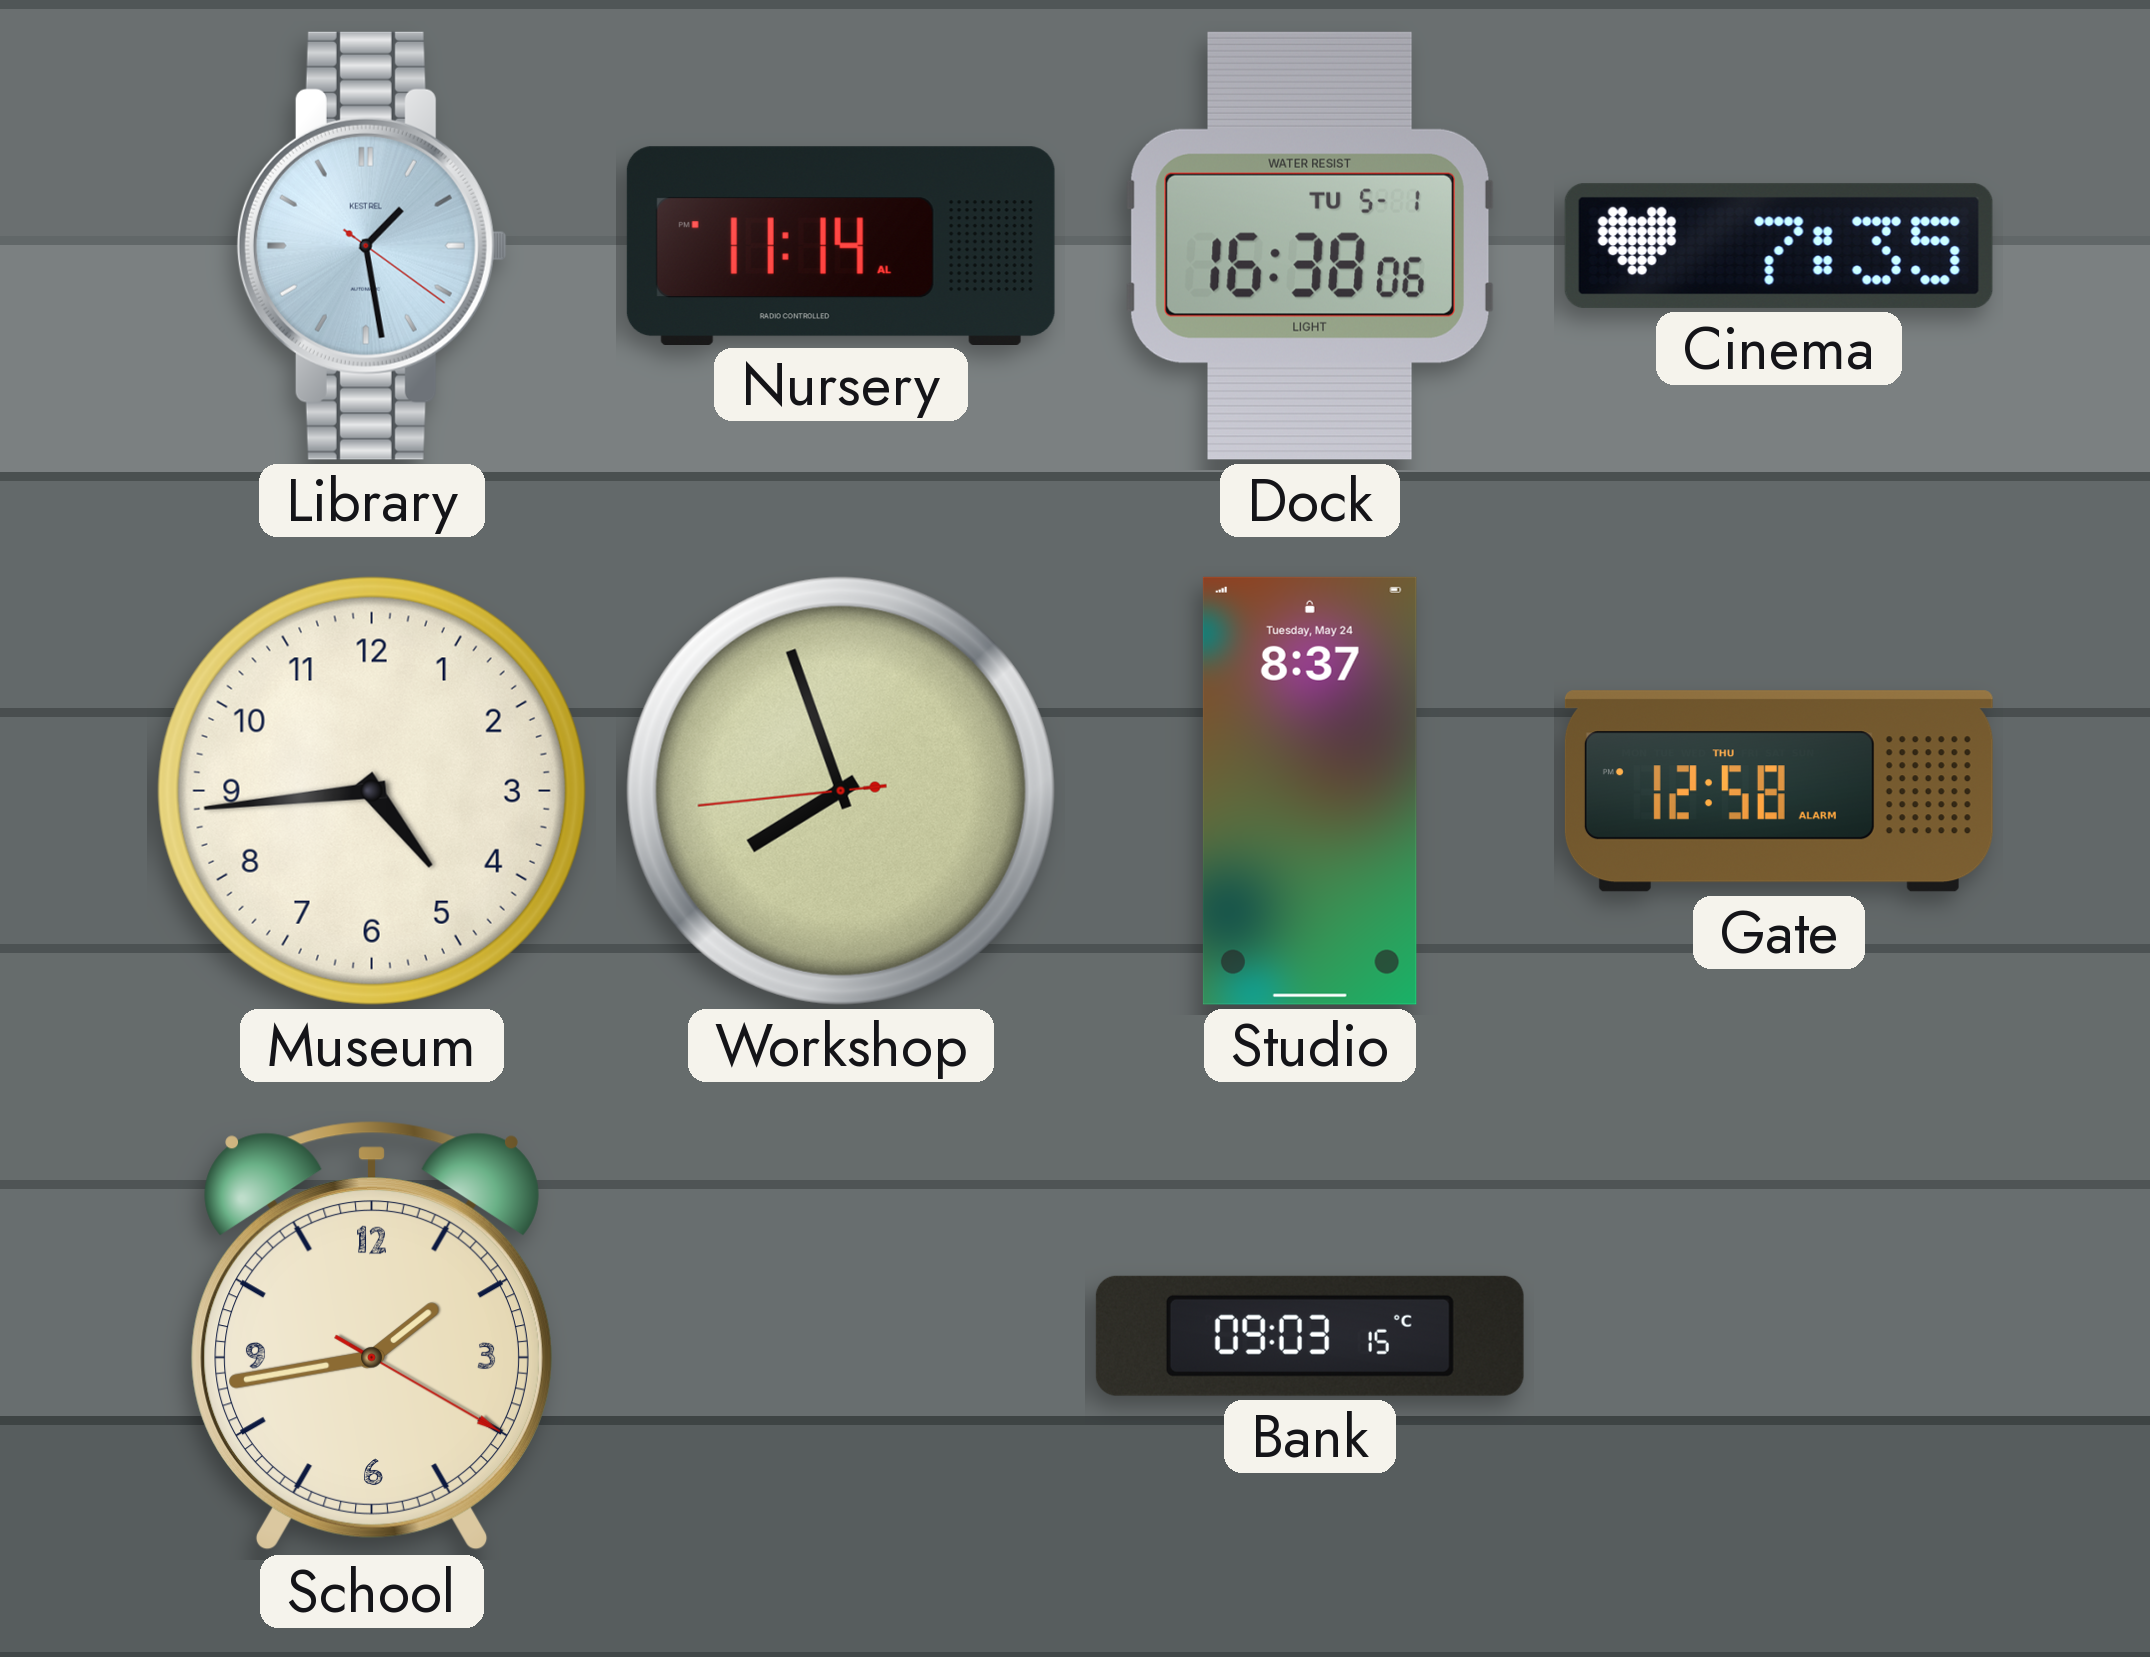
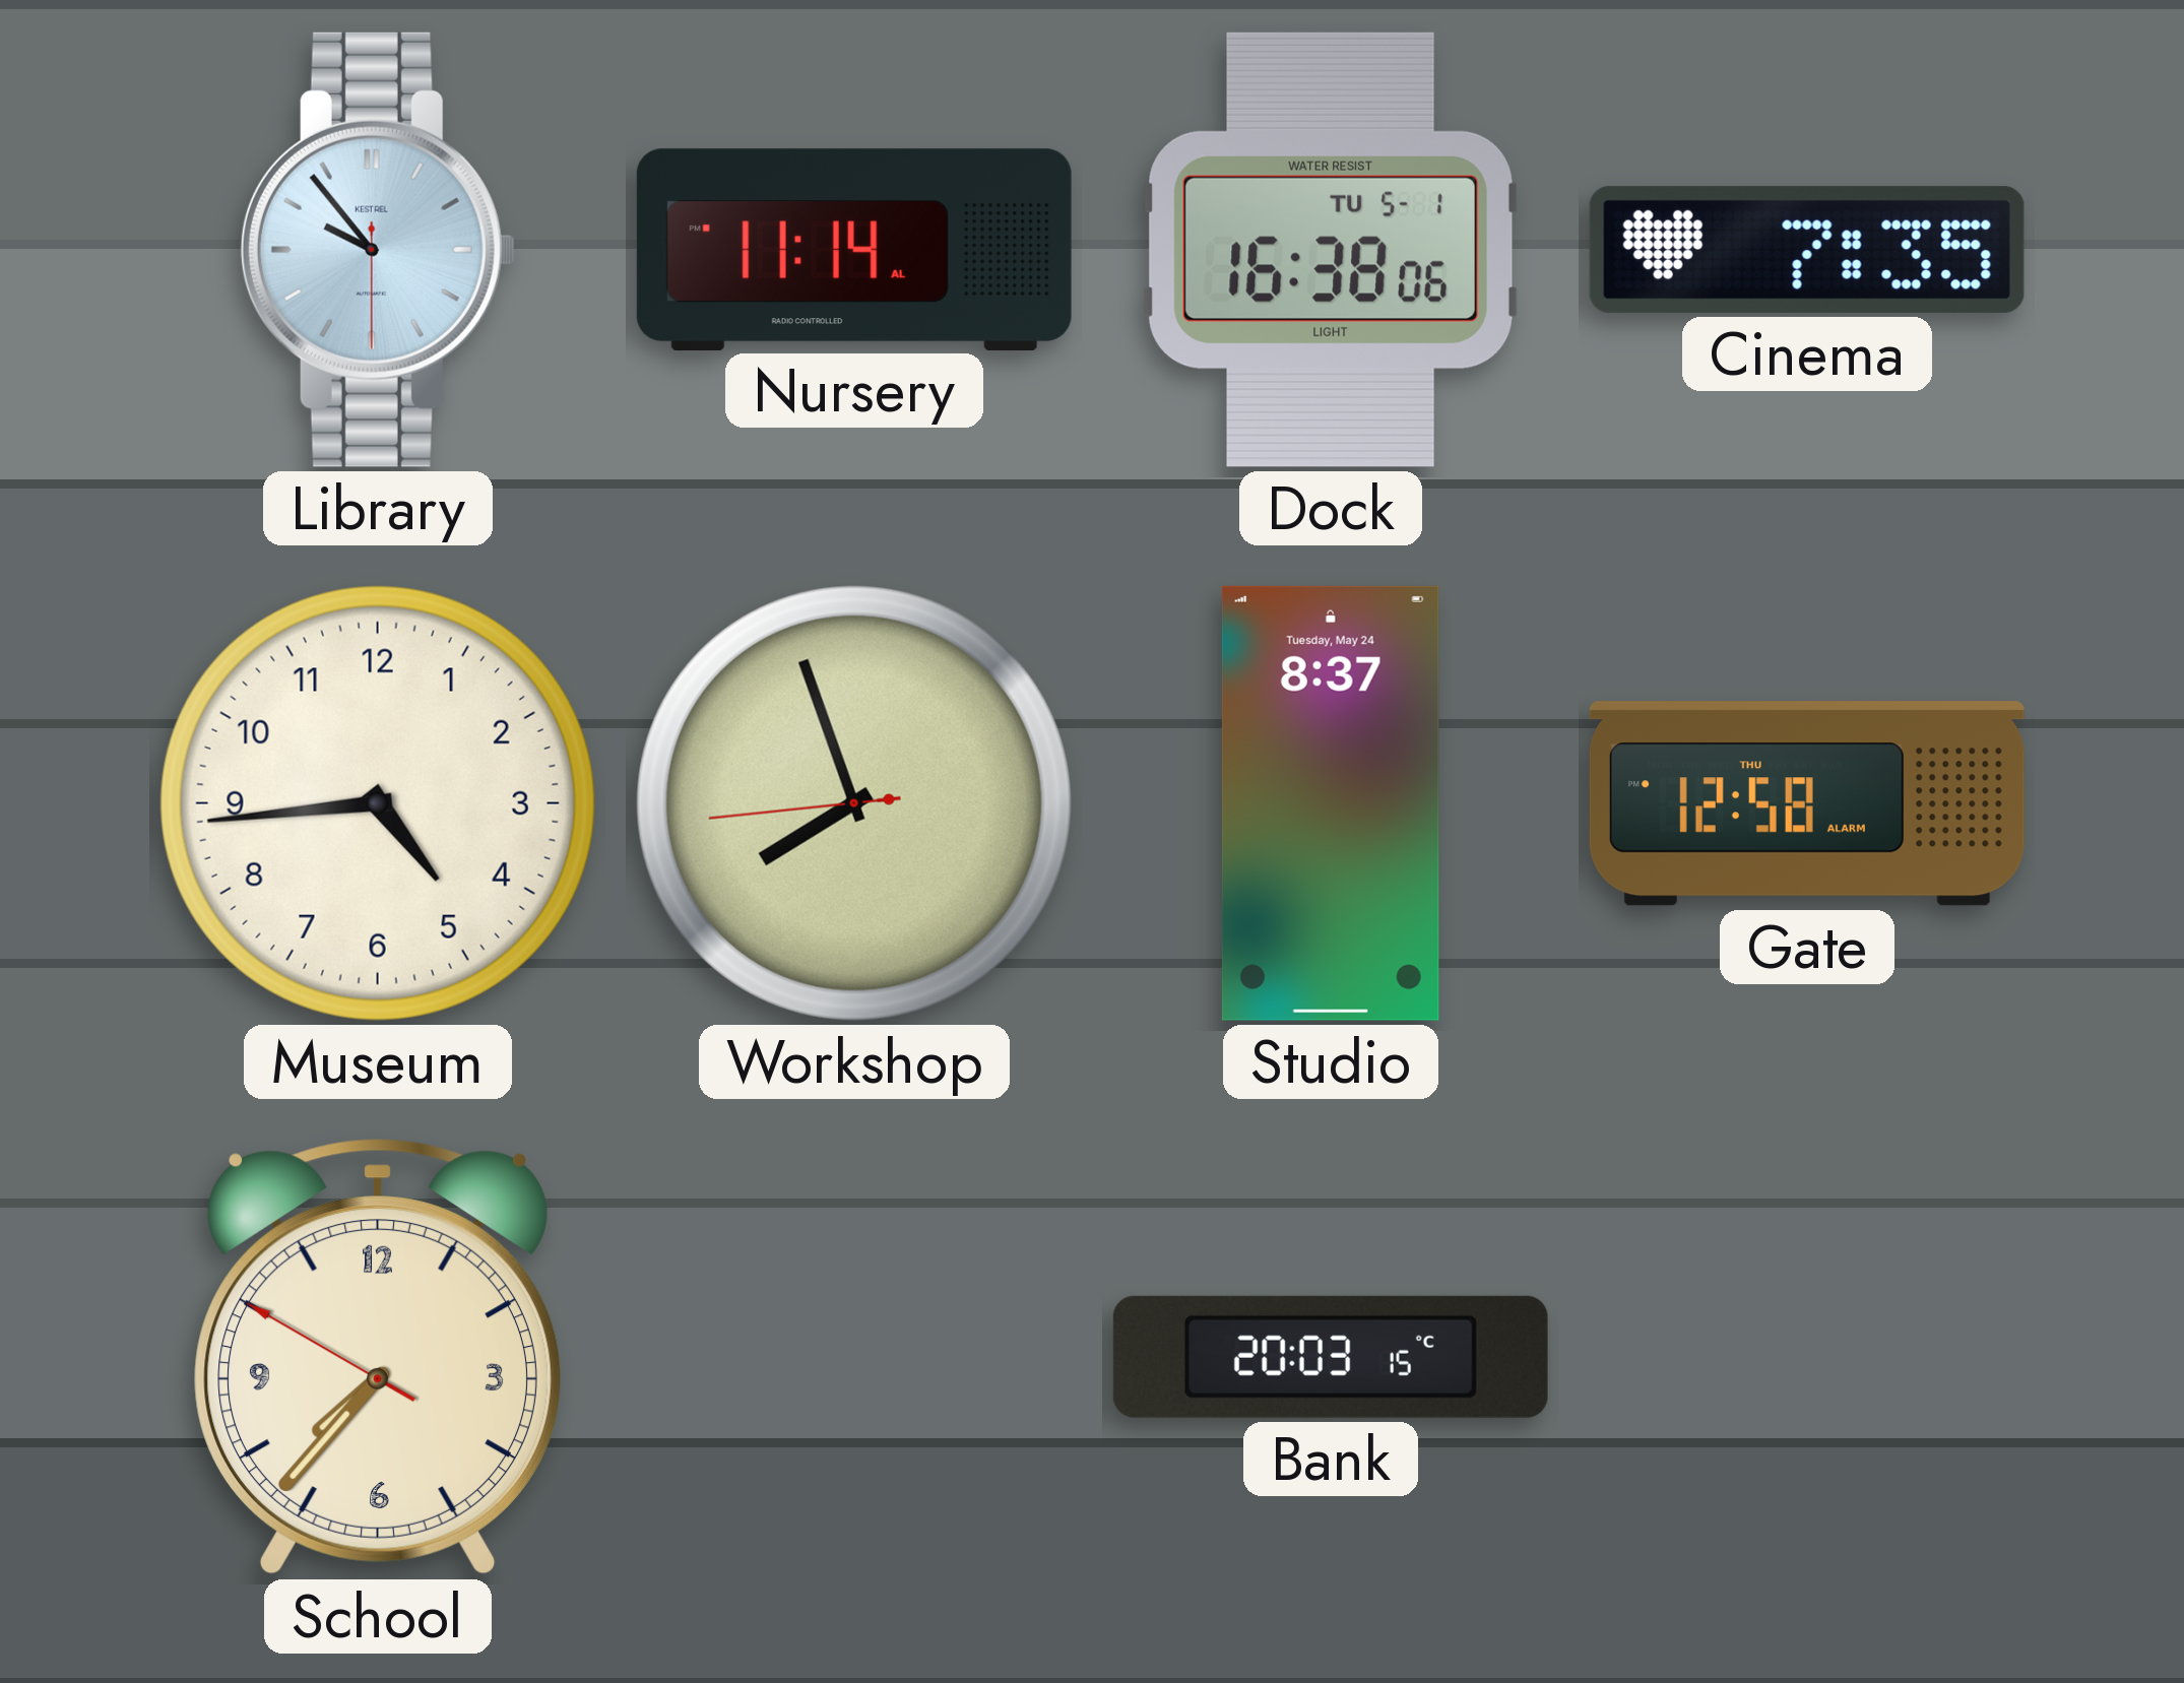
Library: 1:28 -> 9:53 (378, 250)
School: 1:43 -> 7:36 (378, 1358)
Bank: 09:03 -> 20:03 (1331, 1357)
